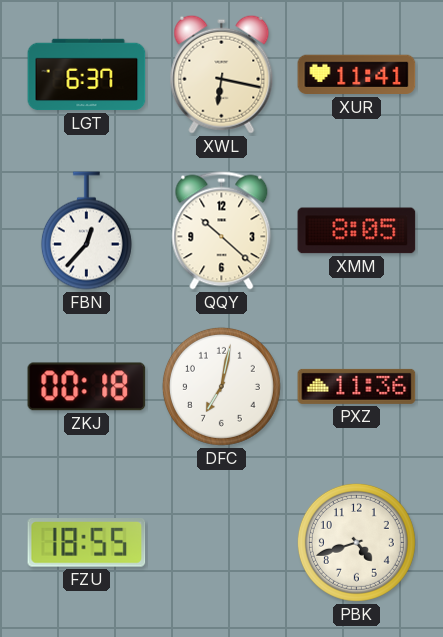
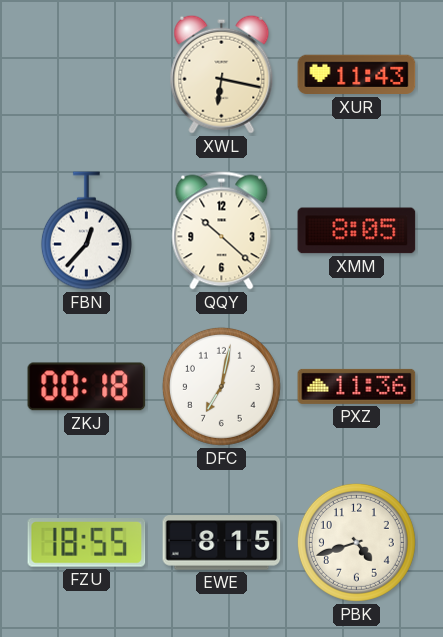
LGT: 6:37 -> none (87, 75)
XUR: 11:41 -> 11:43 (357, 75)
EWE: none -> 8:15 (222, 543)
